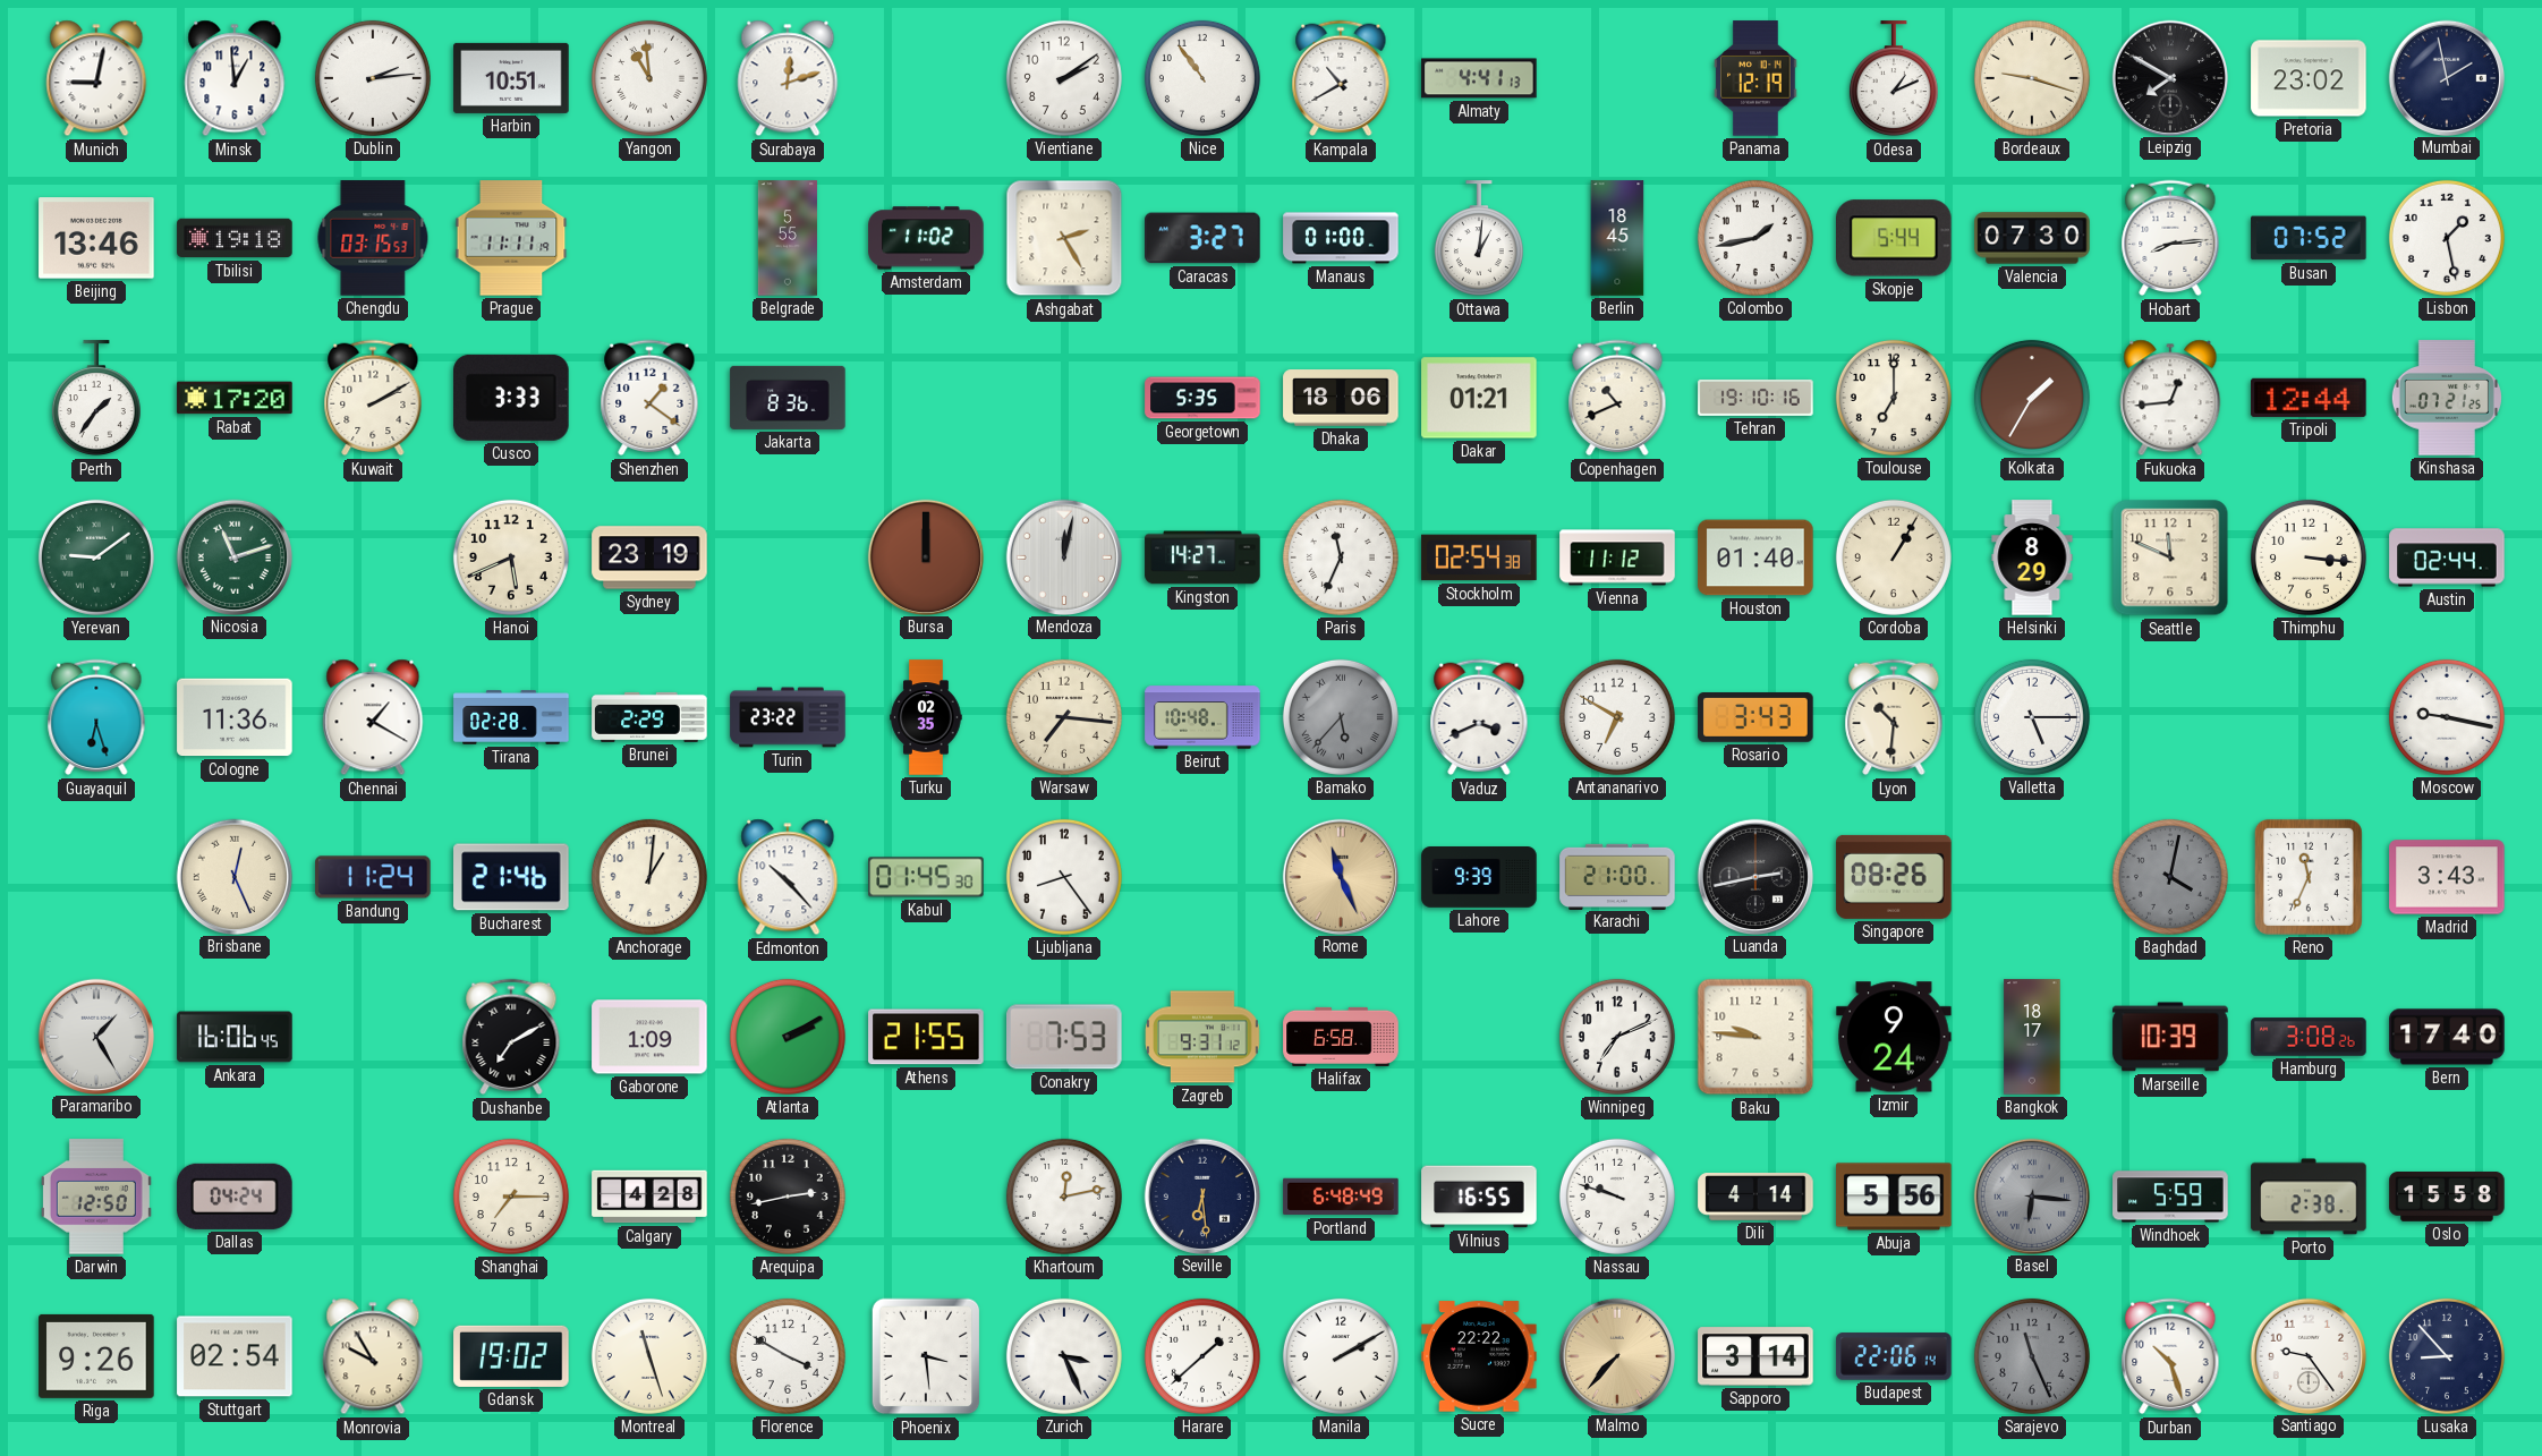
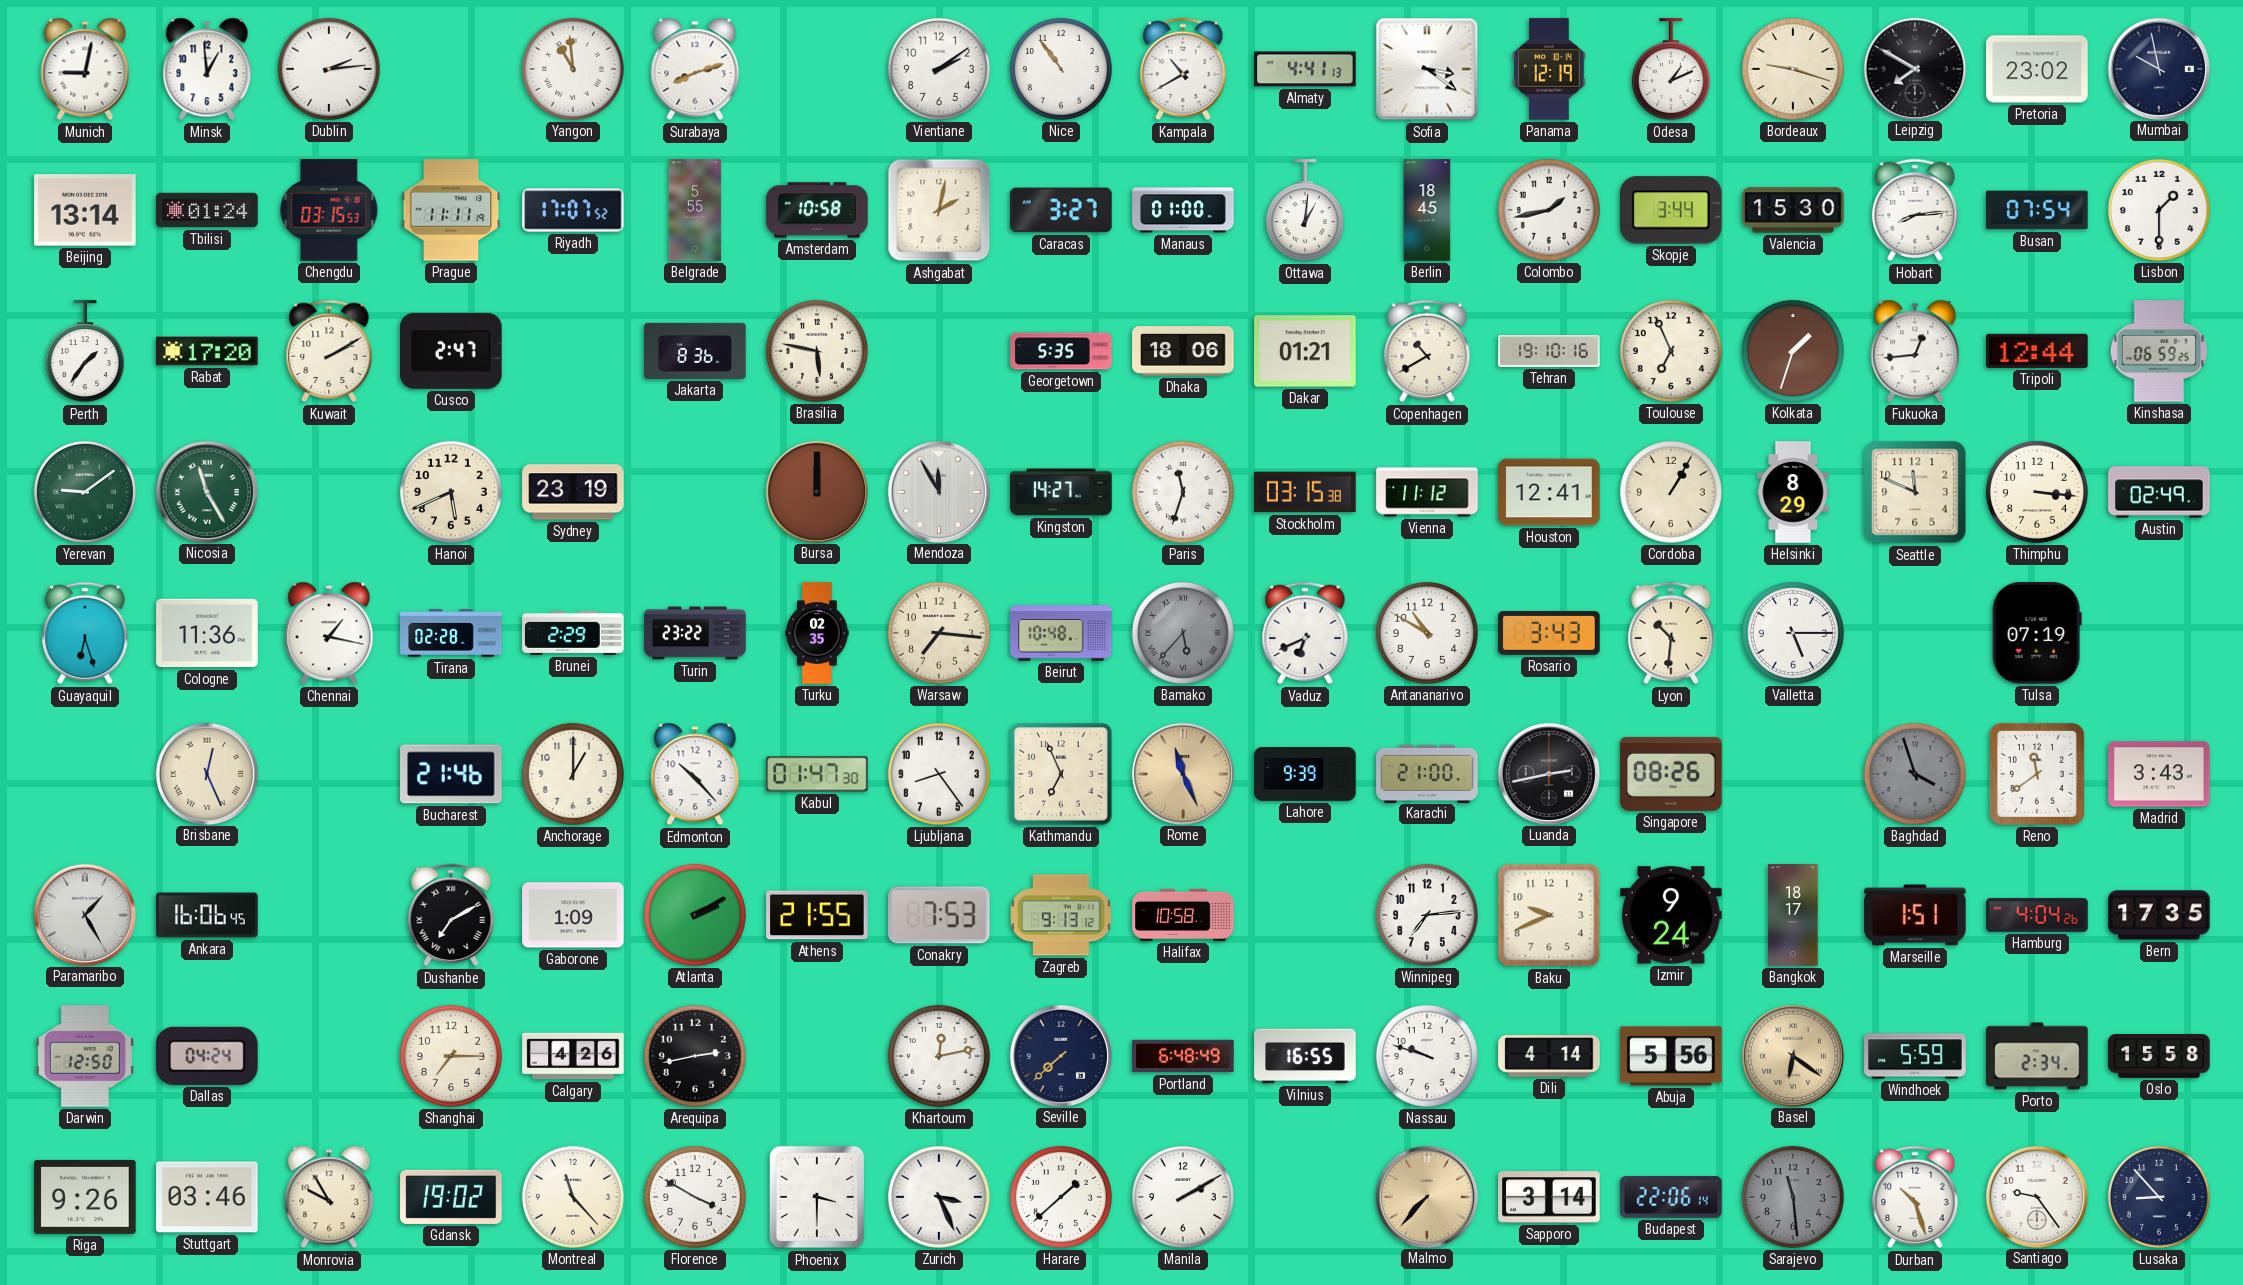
Harbin: 10:51 -> none (511, 78)
Surabaya: 12:12 -> 8:12 (695, 69)
Sofia: none -> 3:21 (1427, 69)
Mumbai: 1:58 -> 9:58 (2158, 68)
Beijing: 13:46 -> 13:14 (85, 210)
Tbilisi: 19:18 -> 01:24 (207, 210)
Riyadh: none -> 17:07 (573, 210)
Amsterdam: 11:02 -> 10:58 (817, 210)
Ashgabat: 2:25 -> 2:02 (939, 210)
Skopje: 5:44 -> 3:44 (1672, 210)
Valencia: 07:30 -> 15:30 (1793, 210)
Busan: 07:52 -> 07:54 (2037, 210)
Lisbon: 1:28 -> 1:30 (2159, 210)
Cusco: 3:33 -> 2:47 (451, 351)
Shenzhen: 1:21 -> none (649, 398)
Brasilia: none -> 5:47 (817, 351)
Copenhagen: 10:41 -> 10:40 (1427, 351)
Toulouse: 7:00 -> 6:56 (1671, 351)
Kolkata: 1:35 -> 1:33 (1793, 351)
Kinshasa: 07:21 -> 06:59 (2159, 351)
Nicosia: 11:12 -> 11:25 (206, 491)
Mendoza: 12:02 -> 11:55 (938, 491)
Paris: 11:34 -> 11:33 (1183, 492)
Stockholm: 02:54 -> 03:15 (1305, 492)
Houston: 01:40 -> 12:41 (1549, 492)
Austin: 02:44 -> 02:49 (2159, 492)
Chennai: 1:20 -> 1:17 (329, 633)
Vaduz: 3:41 -> 6:41 (1305, 633)
Antananarivo: 6:50 -> 10:50 (1427, 633)
Tulsa: none -> 07:19 (2037, 633)
Moscow: 9:17 -> none (2447, 717)
Bandung: 11:24 -> none (373, 877)
Anchorage: 1:01 -> 1:00 (573, 774)
Kabul: 01:45 -> 01:47 (817, 774)
Kathmandu: none -> 6:56 (1061, 774)
Baghdad: 4:02 -> 3:57 (1915, 774)
Reno: 11:34 -> 11:39 (2037, 774)
Zagreb: 9:31 -> 9:13 (1061, 915)
Halifax: 6:58 -> 10:58 (1183, 915)
Winnipeg: 7:11 -> 7:14 (1427, 915)
Baku: 9:46 -> 9:41 (1549, 915)
Marseille: 10:39 -> 1:51 (1915, 915)
Hamburg: 3:08 -> 4:04 (2037, 915)
Bern: 17:40 -> 17:35 (2159, 915)
Calgary: 4:28 -> 4:26 (573, 1056)
Seville: 6:29 -> 7:38 (1060, 1055)
Basel: 6:16 -> 6:21 (1792, 1055)
Basel dial: grey -> champagne (1792, 1055)
Porto: 2:38 -> 2:34 (2037, 1056)
Stuttgart: 02:54 -> 03:46 (207, 1197)
Montreal: 11:27 -> 11:23 (573, 1197)
Phoenix: 3:29 -> 3:30 (817, 1197)
Sucre: 22:22 -> none (1479, 1356)
Sarajevo: 11:26 -> 11:29 (1793, 1197)
